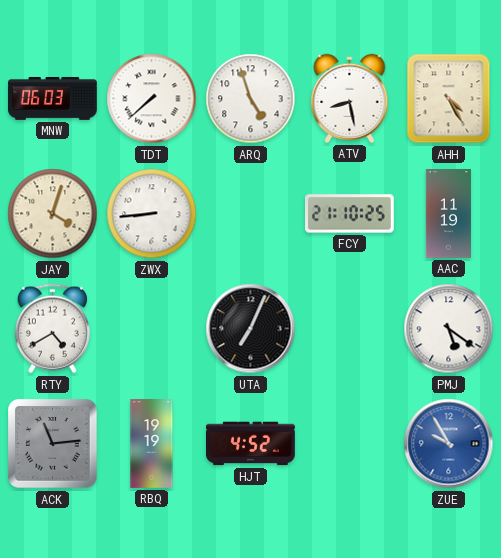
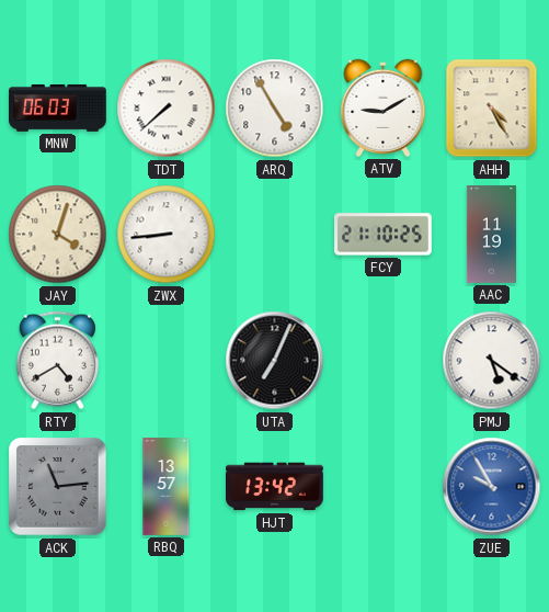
ARQ: 4:57 -> 4:55 (275, 109)
ATV: 8:28 -> 9:10 (384, 107)
RBQ: 19:19 -> 13:57 (167, 487)
HJT: 4:52 -> 13:42 (275, 487)
